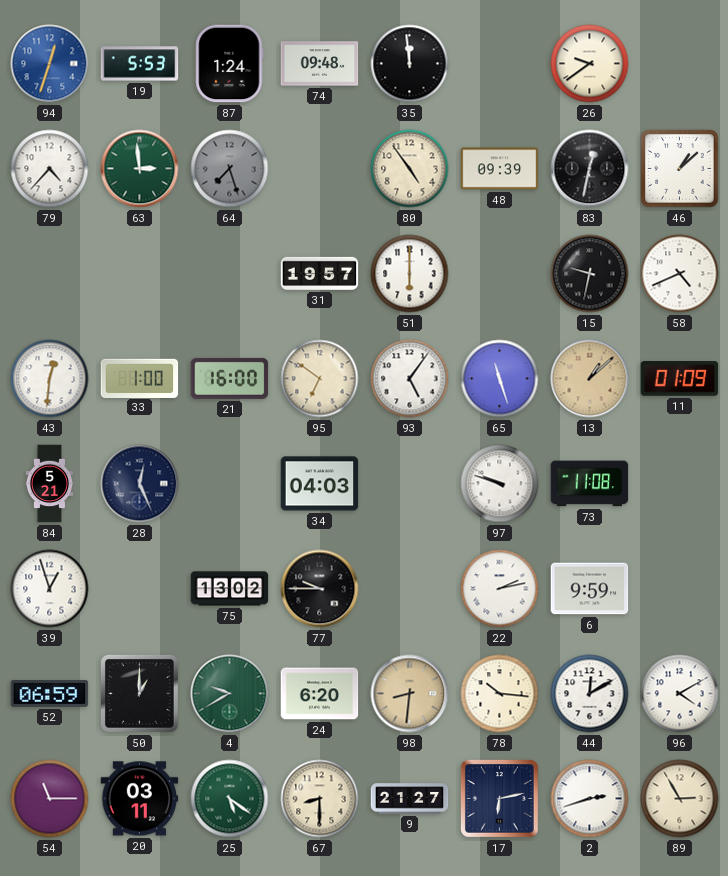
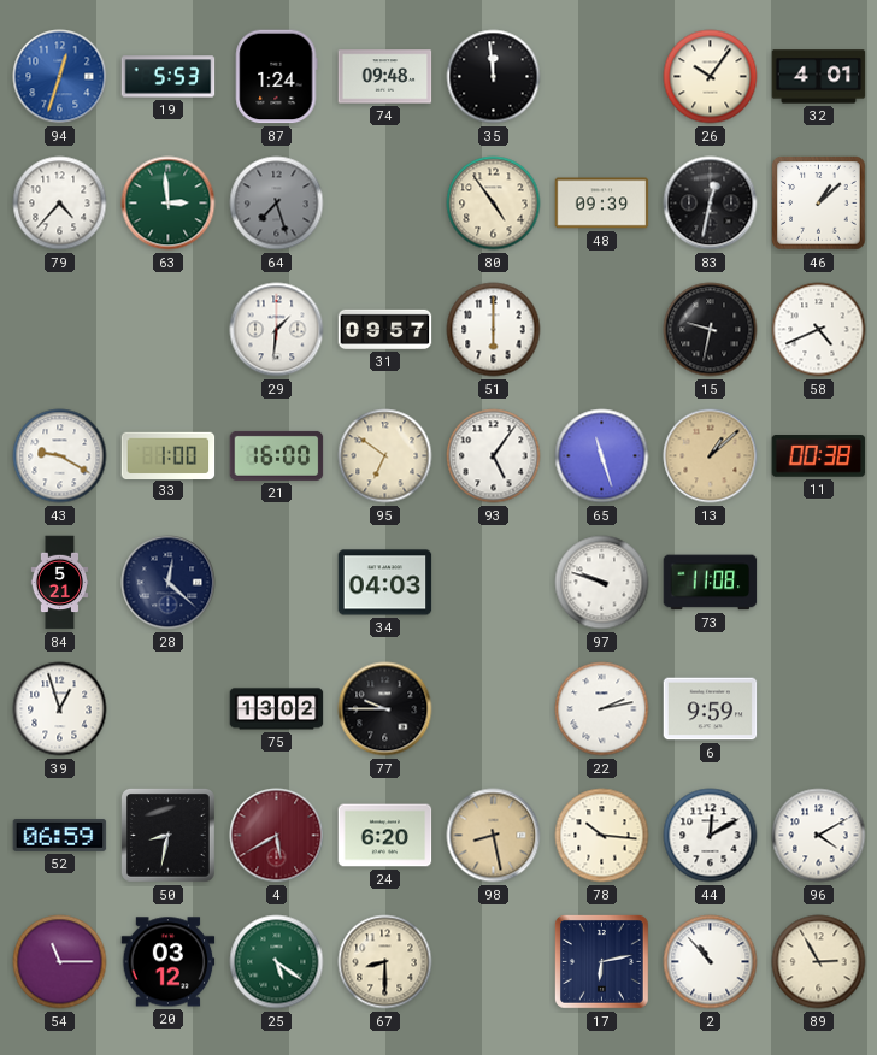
26: 9:39 -> 10:06 (711, 77)
32: none -> 4:01 (819, 77)
29: none -> 1:31 (277, 330)
31: 19:57 -> 09:57 (385, 329)
43: 12:31 -> 9:20 (60, 456)
11: 01:09 -> 00:38 (819, 456)
28: 12:26 -> 12:22 (169, 583)
50: 1:00 -> 8:32 (167, 835)
4: 9:40 -> 5:40 (277, 836)
4 dial: green -> burgundy (277, 836)
98: 8:31 -> 8:28 (494, 836)
20: 03:11 -> 03:12 (169, 962)
9: 21:27 -> none (410, 799)
2: 2:42 -> 10:53 (711, 962)
